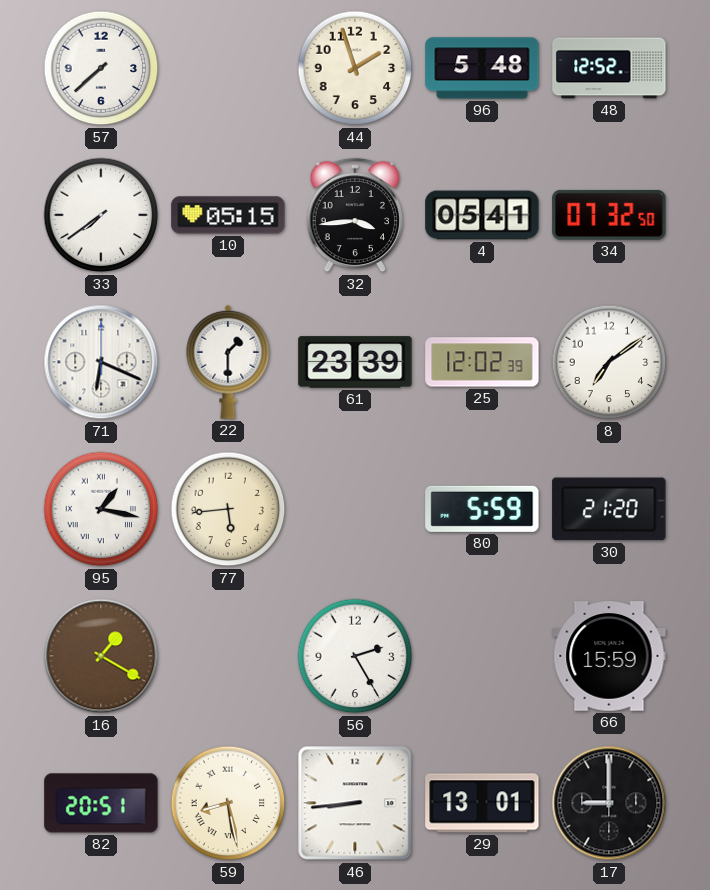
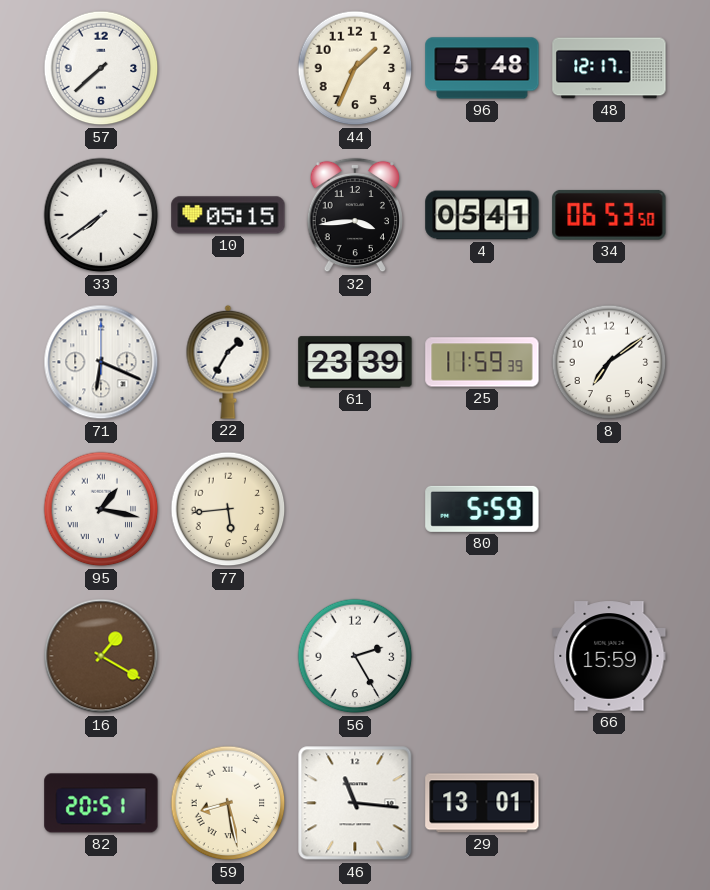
44: 1:57 -> 1:34 (355, 68)
48: 12:52 -> 12:17 (609, 68)
34: 07:32 -> 06:53 (609, 215)
22: 1:30 -> 1:35 (228, 362)
25: 12:02 -> 11:59 (482, 362)
30: 21:20 -> none (609, 509)
46: 8:44 -> 11:16 (355, 803)
17: 9:00 -> none (609, 803)
